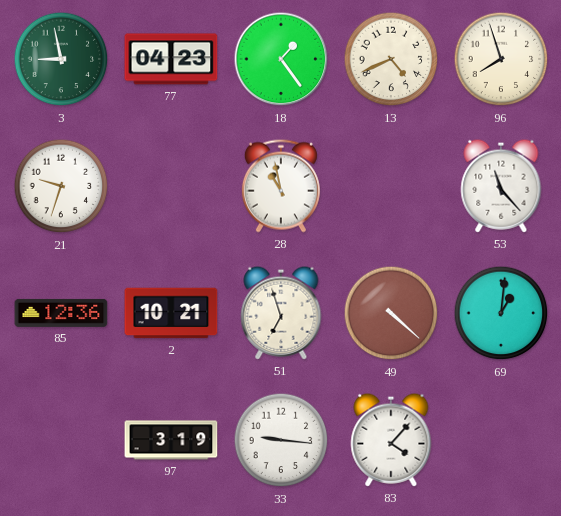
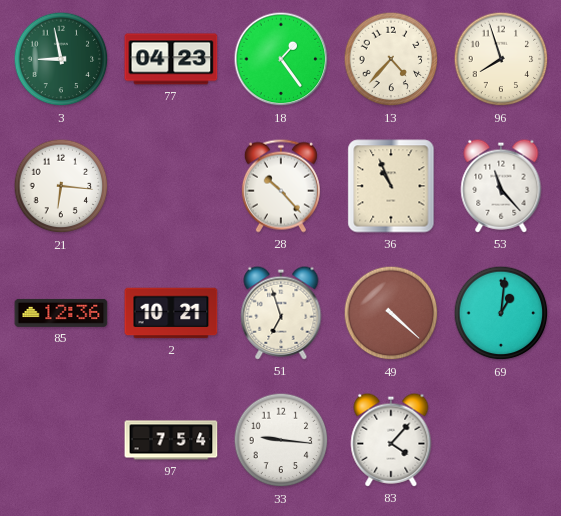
13: 4:41 -> 4:37 (391, 59)
21: 9:33 -> 6:16 (61, 186)
28: 10:58 -> 10:23 (281, 186)
36: none -> 10:56 (391, 186)
97: 3:19 -> 7:54 (171, 440)
